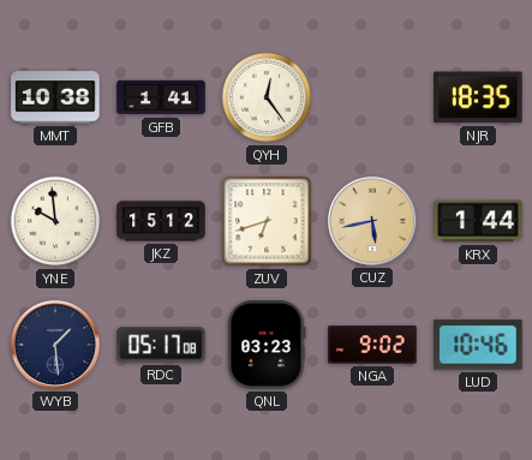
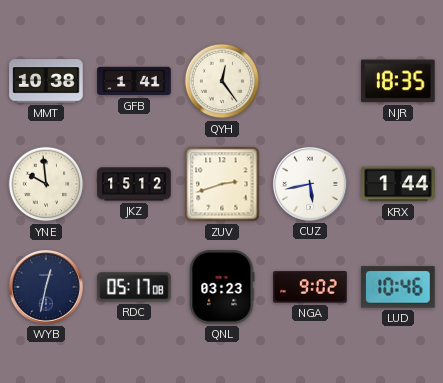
ZUV: 6:42 -> 2:42 (222, 184)
CUZ dial: champagne -> white (310, 184)
WYB: 1:29 -> 12:32 (46, 287)
